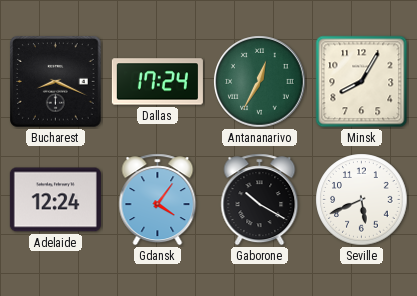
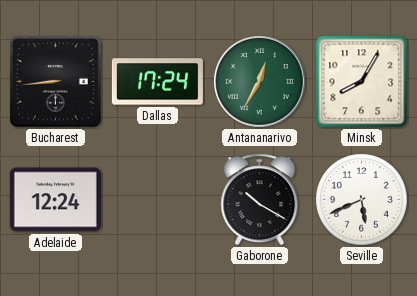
Bucharest: 8:19 -> 8:44 (56, 82)
Gdansk: 4:06 -> none (158, 200)
